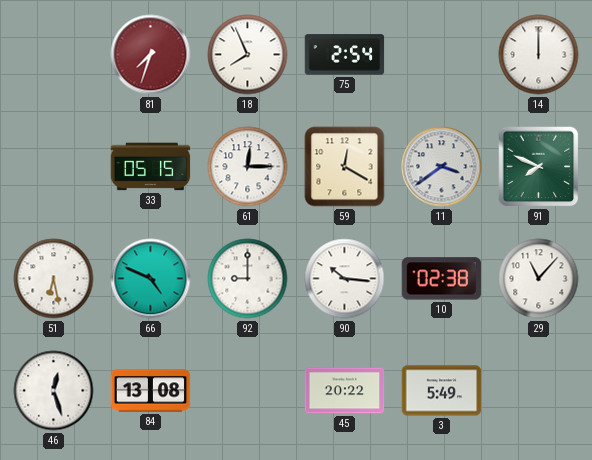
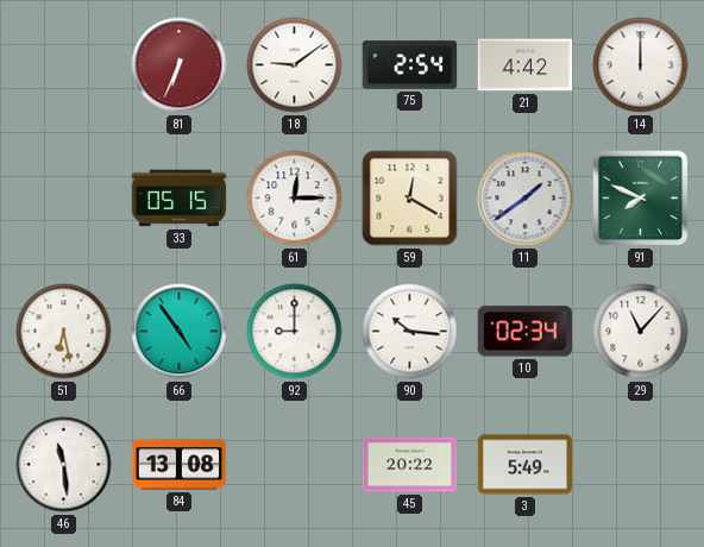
81: 7:33 -> 6:34 (180, 65)
18: 7:56 -> 9:09 (295, 65)
21: none -> 4:42 (526, 65)
11: 3:39 -> 1:39 (526, 199)
66: 4:49 -> 4:54 (180, 332)
10: 02:38 -> 02:34 (526, 332)
46: 12:27 -> 11:29 (64, 465)
